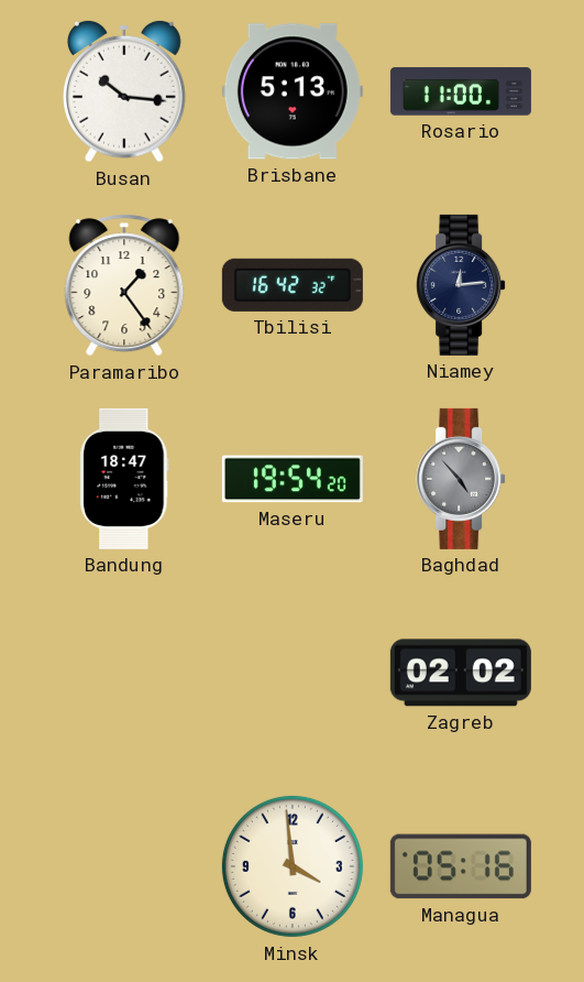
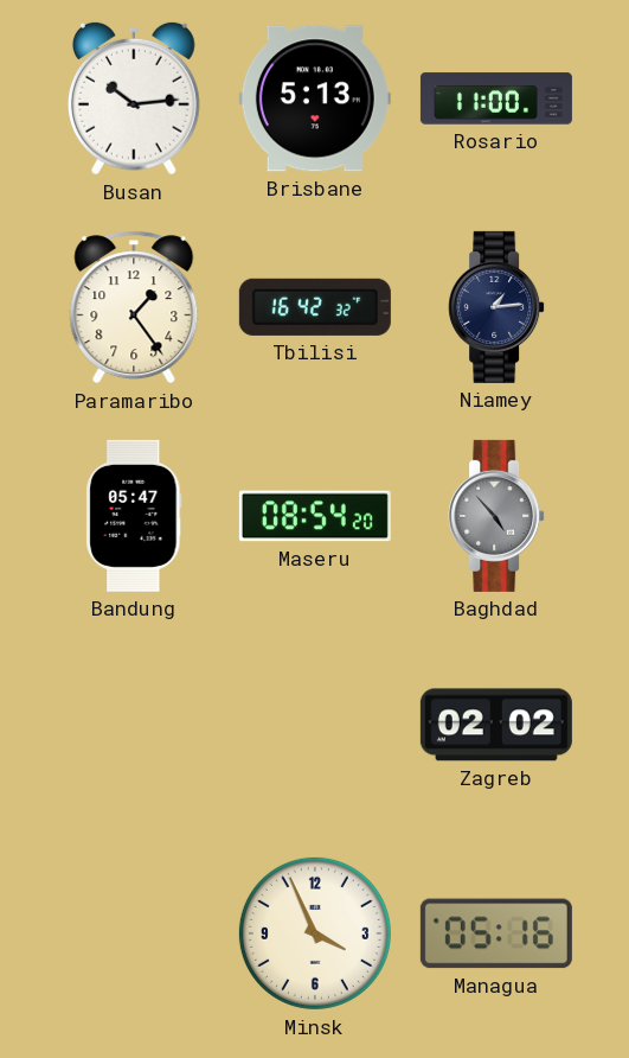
Busan: 10:16 -> 10:14 (134, 98)
Niamey: 12:14 -> 1:14 (496, 307)
Bandung: 18:47 -> 05:47 (134, 516)
Maseru: 19:54 -> 08:54 (315, 516)
Minsk: 3:59 -> 3:56 (315, 933)
